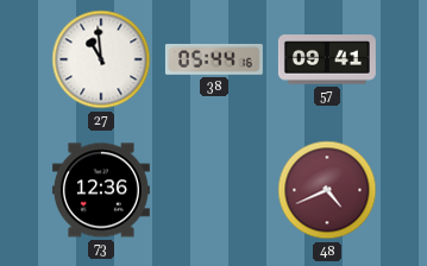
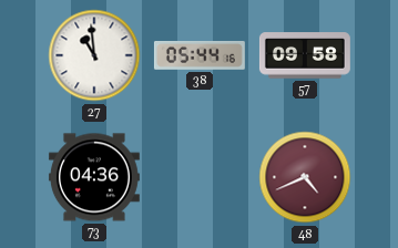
57: 09:41 -> 09:58 (305, 55)
73: 12:36 -> 04:36 (94, 177)
